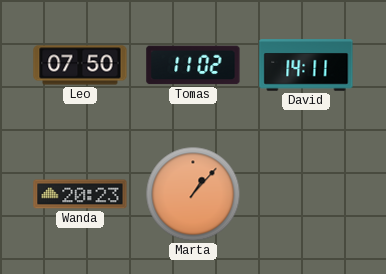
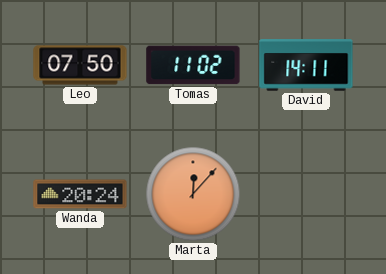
Wanda: 20:23 -> 20:24 (80, 194)
Marta: 1:07 -> 12:07 (193, 194)
